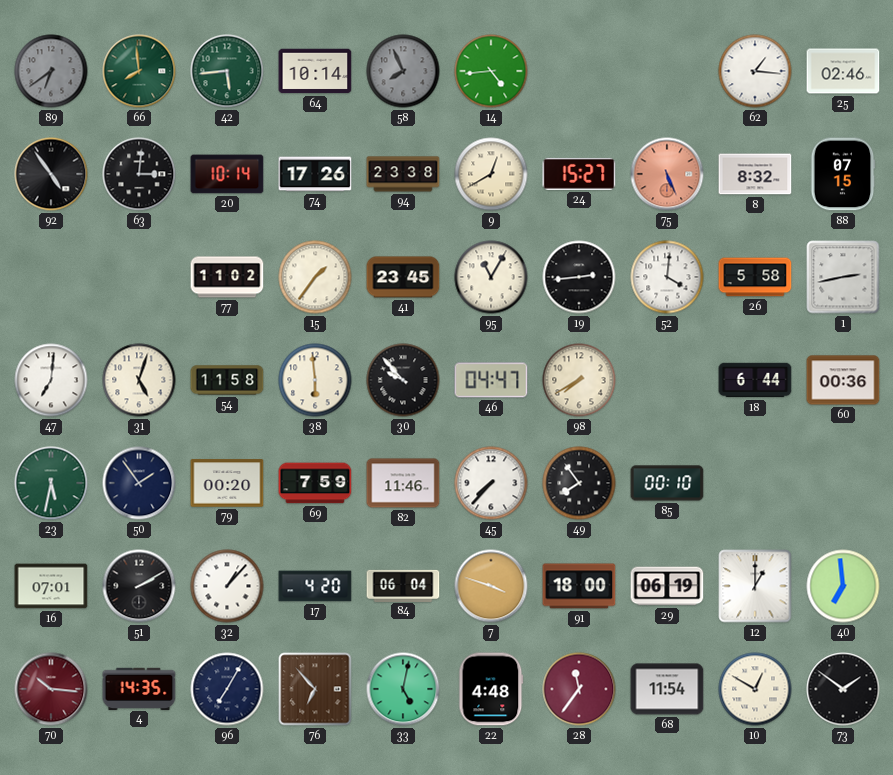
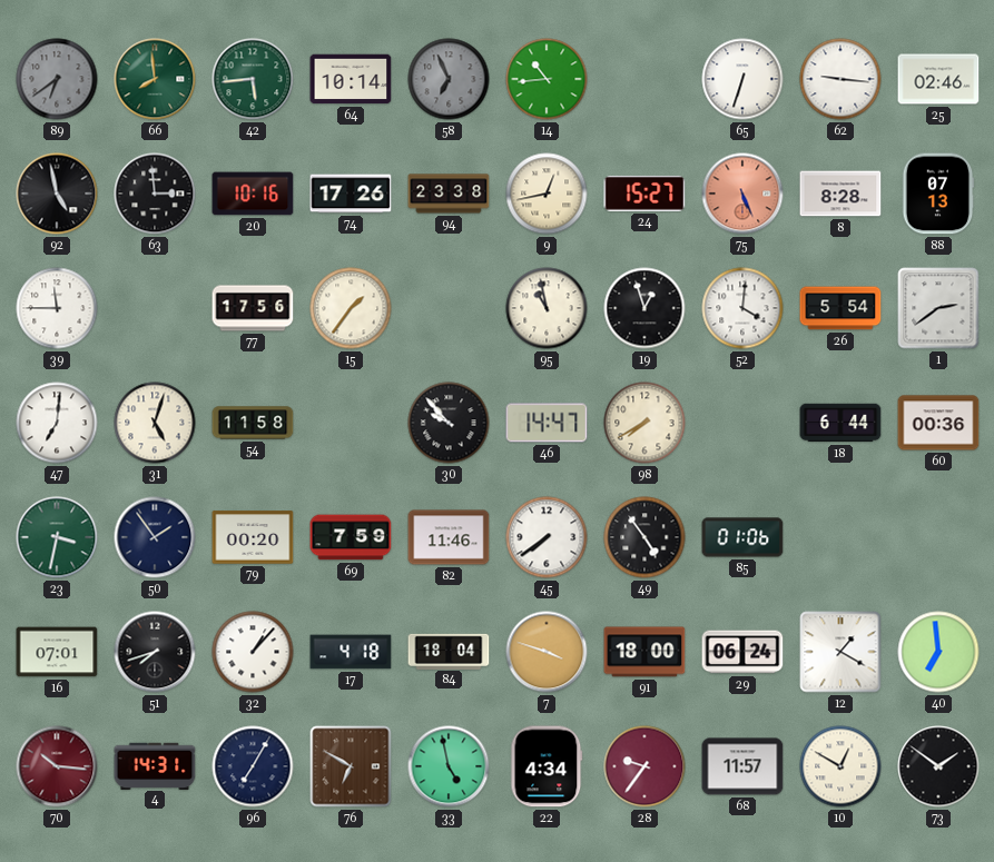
58: 7:56 -> 6:56 (449, 79)
14: 4:44 -> 10:44 (547, 79)
65: none -> 6:33 (742, 79)
62: 1:16 -> 9:16 (840, 79)
92: 4:54 -> 4:58 (57, 194)
63: 3:01 -> 2:59 (155, 194)
20: 10:14 -> 10:16 (253, 194)
9: 12:40 -> 12:43 (547, 194)
8: 8:32 -> 8:28 (840, 194)
88: 07:15 -> 07:13 (938, 194)
39: none -> 11:45 (57, 308)
77: 11:02 -> 17:56 (253, 308)
41: 23:45 -> none (403, 277)
95: 11:05 -> 10:58 (547, 308)
19: 2:44 -> 12:57 (644, 308)
26: 5:58 -> 5:54 (840, 308)
1: 2:43 -> 2:39 (938, 308)
38: 5:59 -> none (315, 380)
46: 04:47 -> 14:47 (547, 423)
23: 5:32 -> 3:32 (57, 537)
45: 7:37 -> 7:39 (547, 537)
49: 7:54 -> 4:54 (644, 537)
85: 00:10 -> 01:06 (742, 537)
51: 2:10 -> 7:42 (155, 652)
17: 4:20 -> 4:18 (351, 652)
84: 06:04 -> 18:04 (449, 651)
29: 06:19 -> 06:24 (742, 652)
12: 1:00 -> 1:20 (840, 652)
4: 14:35 -> 14:31 (155, 765)
76: 6:53 -> 6:50 (351, 766)
33: 5:02 -> 4:58 (449, 766)
22: 4:48 -> 4:34 (547, 766)
28: 11:36 -> 9:36 (644, 766)
68: 11:54 -> 11:57 (742, 766)
